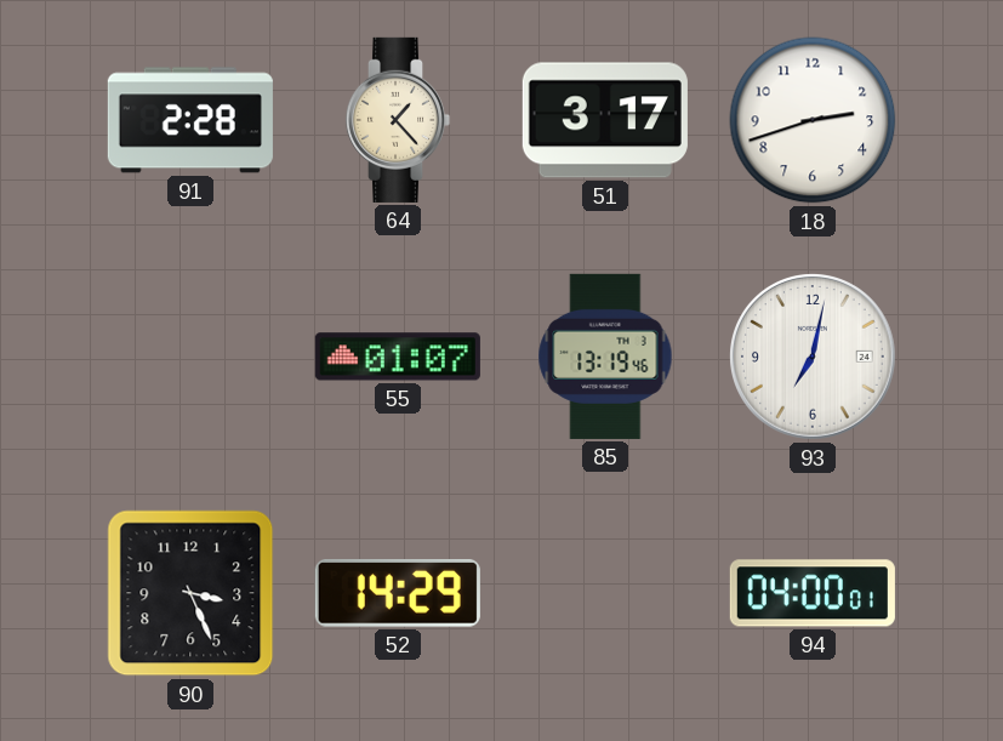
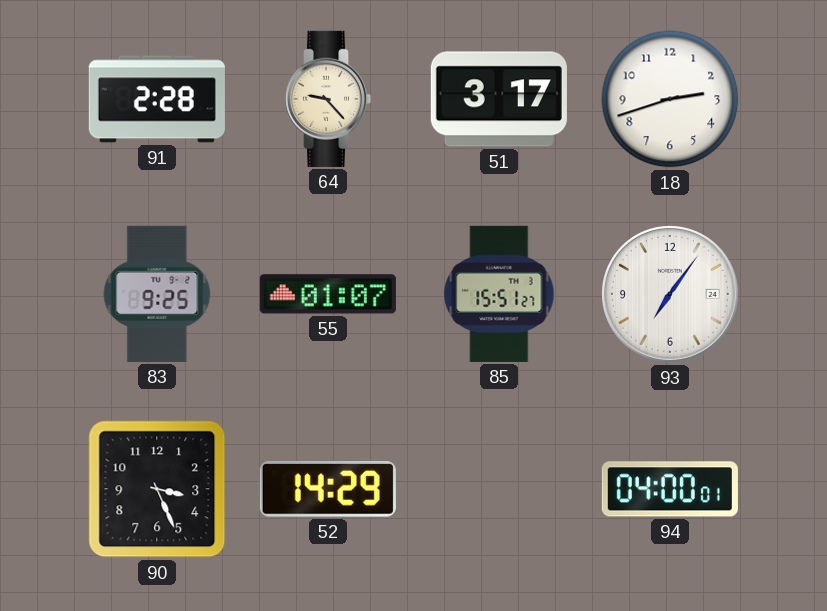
64: 1:23 -> 9:23 (328, 99)
83: none -> 9:25 (157, 294)
85: 13:19 -> 15:51 (499, 294)
93: 7:02 -> 7:06 (671, 295)
